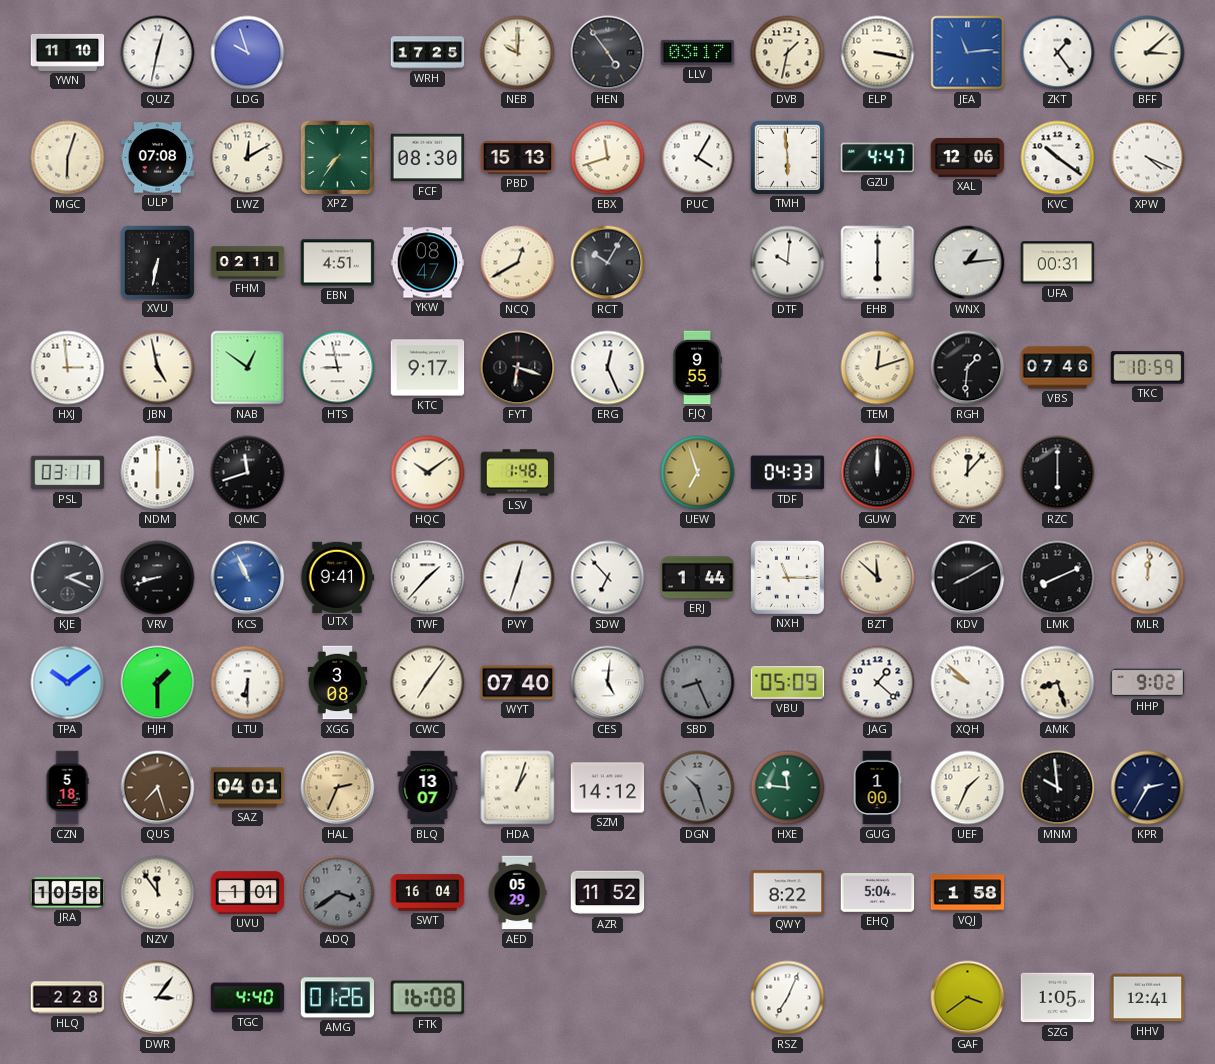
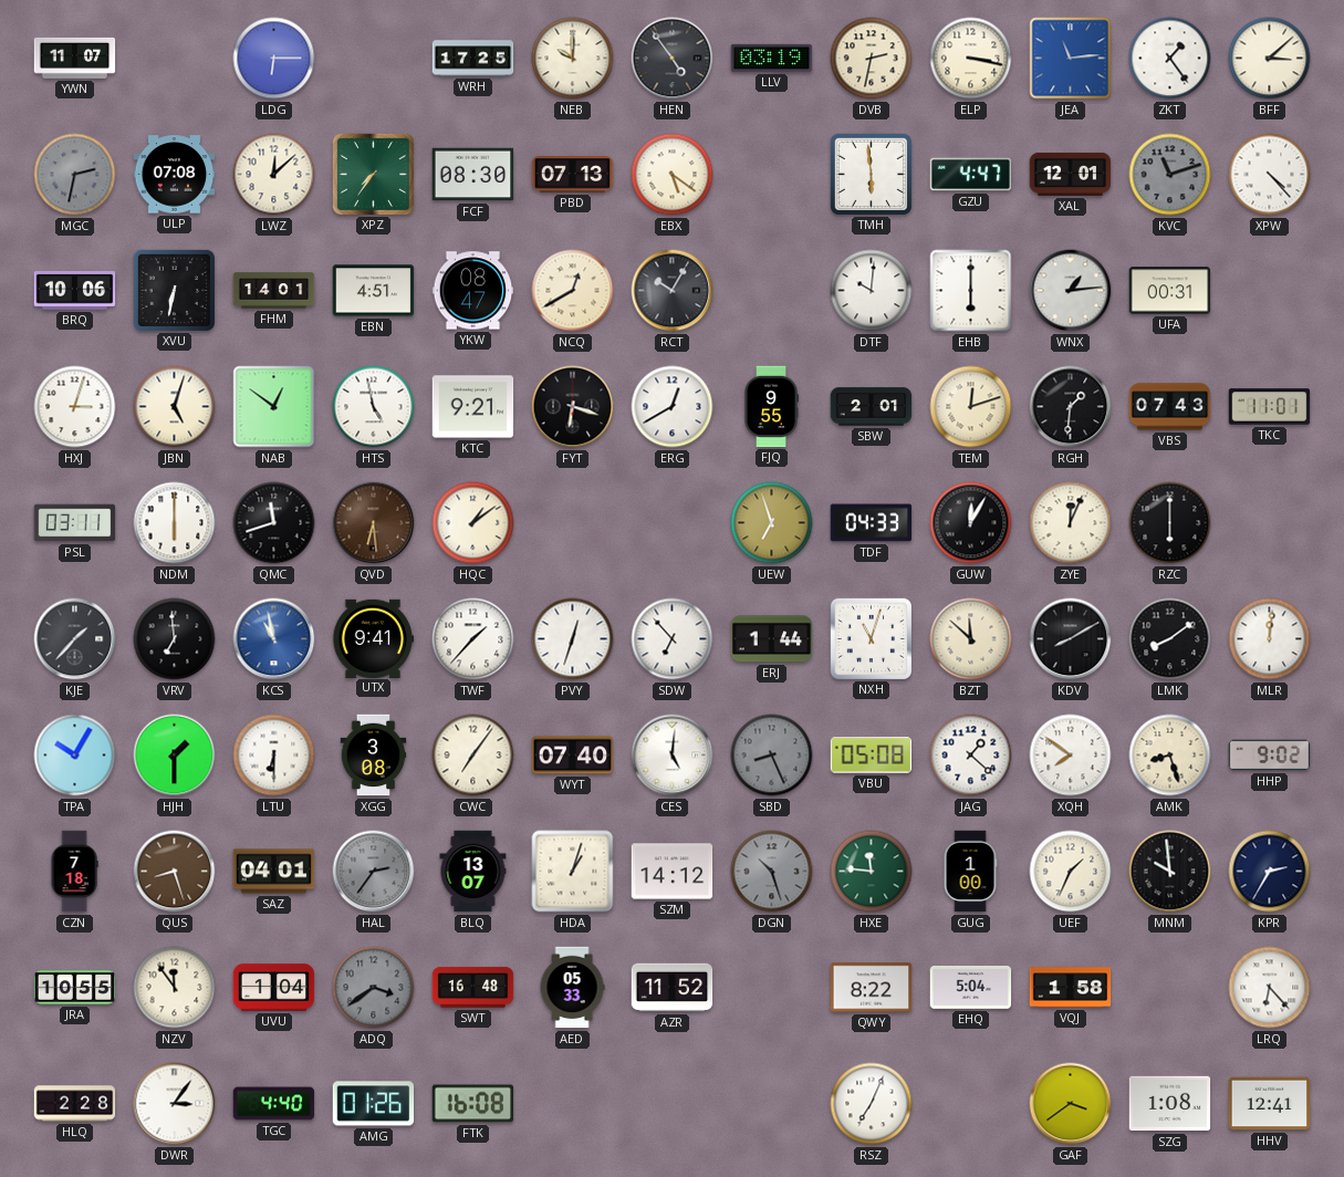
YWN: 11:10 -> 11:07 (75, 58)
QUZ: 12:32 -> none (158, 53)
LDG: 9:57 -> 6:15 (274, 59)
LLV: 03:17 -> 03:19 (772, 58)
DVB: 1:32 -> 2:32 (872, 59)
MGC: 6:03 -> 2:32 (75, 175)
MGC dial: cream -> grey (75, 175)
LWZ: 12:10 -> 12:08 (274, 175)
PBD: 15:13 -> 07:13 (573, 175)
EBX: 11:42 -> 5:21 (673, 175)
PUC: 4:05 -> none (698, 158)
XAL: 12:06 -> 12:01 (1071, 174)
KVC: 10:21 -> 11:12 (1170, 175)
KVC dial: white -> grey (1170, 175)
XPW: 4:19 -> 4:23 (1270, 175)
BRQ: none -> 10:06 (75, 291)
FHM: 02:11 -> 14:01 (274, 291)
HXJ: 2:59 -> 3:03 (75, 407)
JBN: 4:58 -> 5:03 (175, 407)
HTS: 8:58 -> 4:58 (374, 407)
KTC: 9:17 -> 9:21 (473, 407)
ERG: 12:26 -> 12:40 (673, 407)
SBW: none -> 2:01 (872, 407)
VBS: 07:46 -> 07:43 (1170, 407)
TKC: 10:59 -> 11:01 (1270, 407)
QVD: none -> 6:29 (374, 523)
HQC: 10:09 -> 1:09 (473, 523)
LSV: 1:48 -> none (518, 473)
GUW: 12:00 -> 12:05 (971, 523)
ZYE: 12:07 -> 12:04 (1071, 523)
KJE: 2:19 -> 1:37 (75, 639)
VRV: 8:42 -> 6:59 (175, 639)
KCS: 10:56 -> 10:58 (274, 639)
NXH: 11:15 -> 11:03 (871, 638)
LMK: 8:11 -> 8:09 (1170, 639)
TPA: 10:09 -> 10:05 (75, 756)
VBU: 05:09 -> 05:08 (872, 756)
XQH: 9:52 -> 7:51 (1071, 756)
CZN: 5:18 -> 7:18 (74, 872)
QUS: 7:27 -> 8:27 (175, 872)
HAL: 2:34 -> 2:36 (374, 872)
HAL dial: champagne -> grey (374, 872)
JRA: 10:58 -> 10:55 (75, 988)
UVU: 1:01 -> 1:04 (274, 988)
SWT: 16:04 -> 16:48 (473, 988)
AED: 05:29 -> 05:33 (572, 988)
LRQ: none -> 6:23 (1270, 988)
SZG: 1:05 -> 1:08 (1170, 1104)
